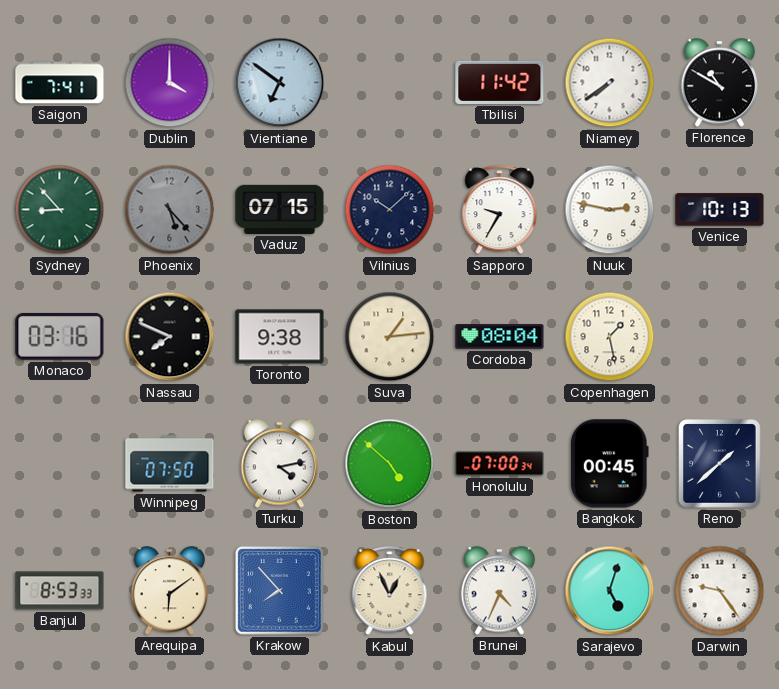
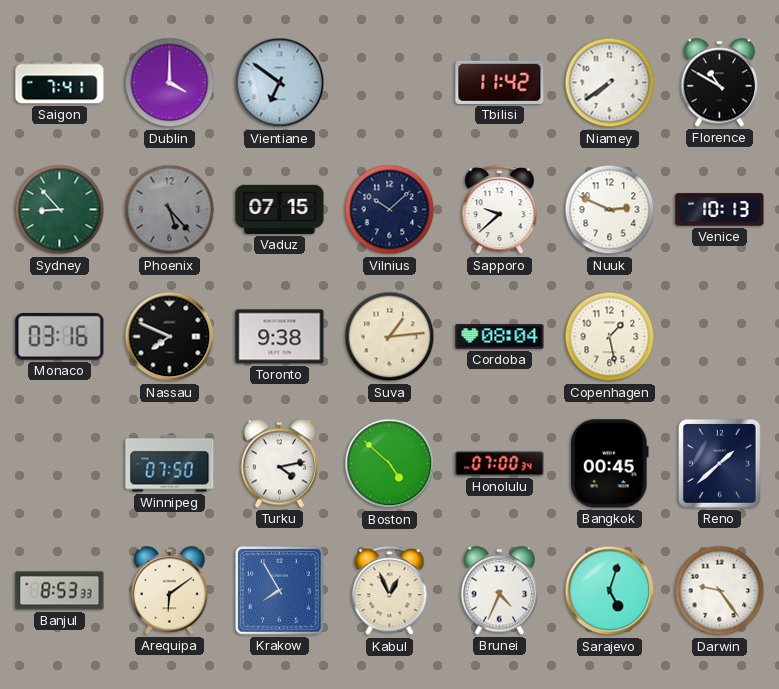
Sapporo: 9:35 -> 9:38 (500, 210)
Nuuk: 2:47 -> 2:49 (610, 210)
Krakow: 7:53 -> 7:55 (279, 590)
